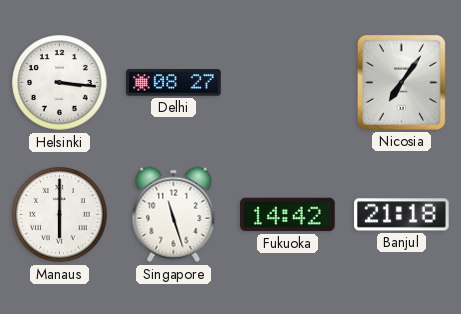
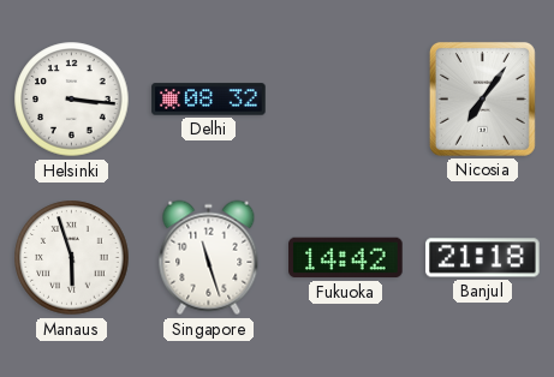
Delhi: 08:27 -> 08:32 (209, 100)
Manaus: 6:00 -> 5:57 (72, 258)
